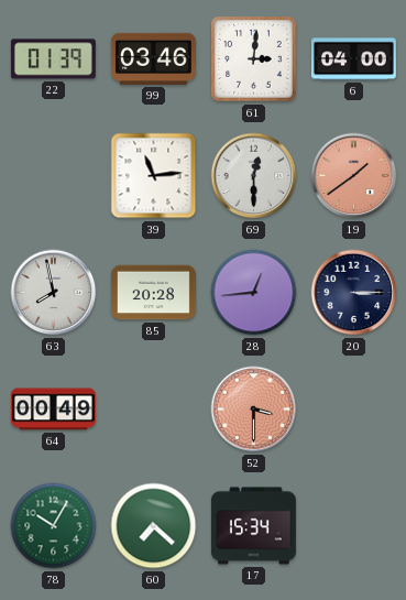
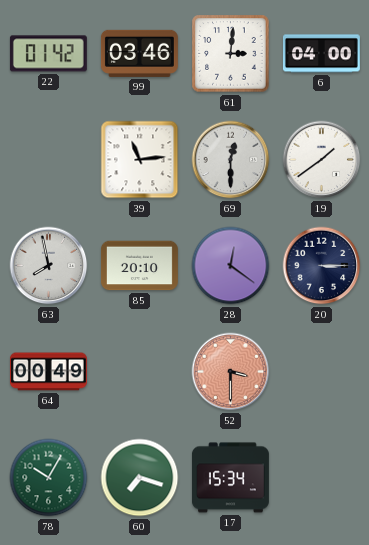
22: 01:39 -> 01:42 (48, 54)
19 dial: salmon -> white (322, 160)
85: 20:28 -> 20:10 (139, 266)
28: 12:44 -> 12:21 (231, 266)
60: 7:22 -> 7:18 (140, 478)
